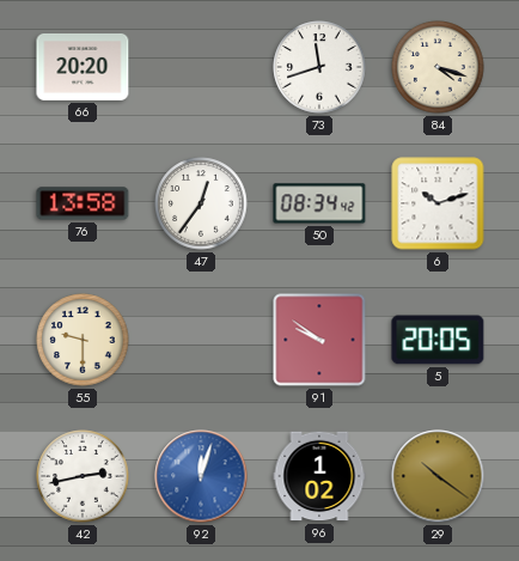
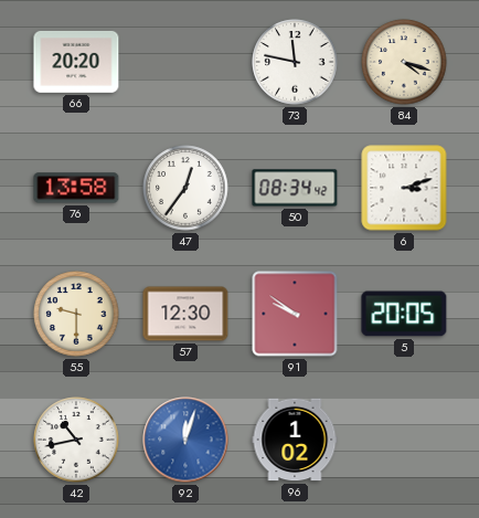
73: 11:42 -> 11:47 (295, 62)
6: 10:12 -> 3:12 (404, 188)
57: none -> 12:30 (185, 314)
42: 2:43 -> 10:43 (76, 440)
29: 10:21 -> none (438, 476)
